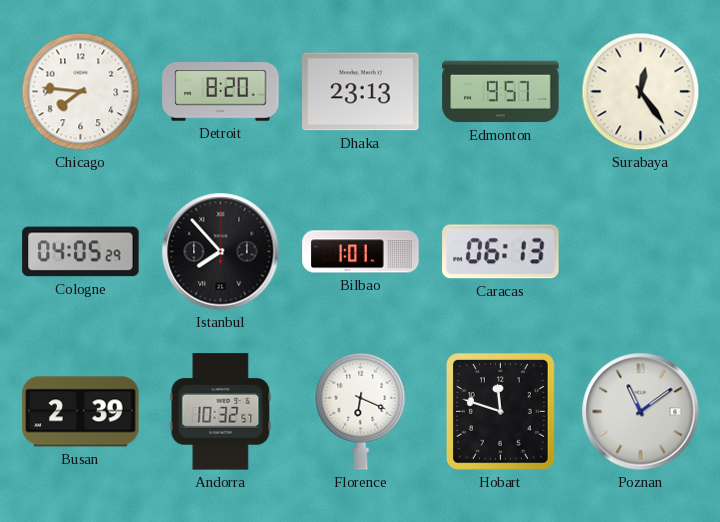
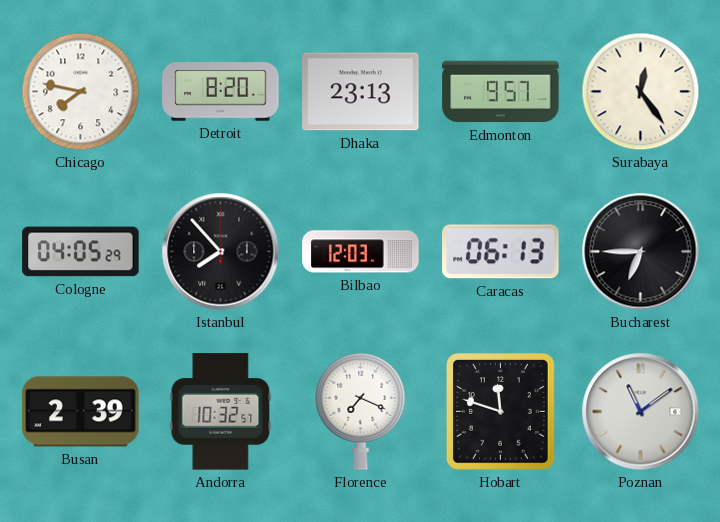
Chicago: 7:46 -> 7:47 (81, 92)
Bilbao: 1:01 -> 12:03 (361, 252)
Bucharest: none -> 6:45 (641, 252)
Florence: 6:19 -> 7:19 (361, 411)
